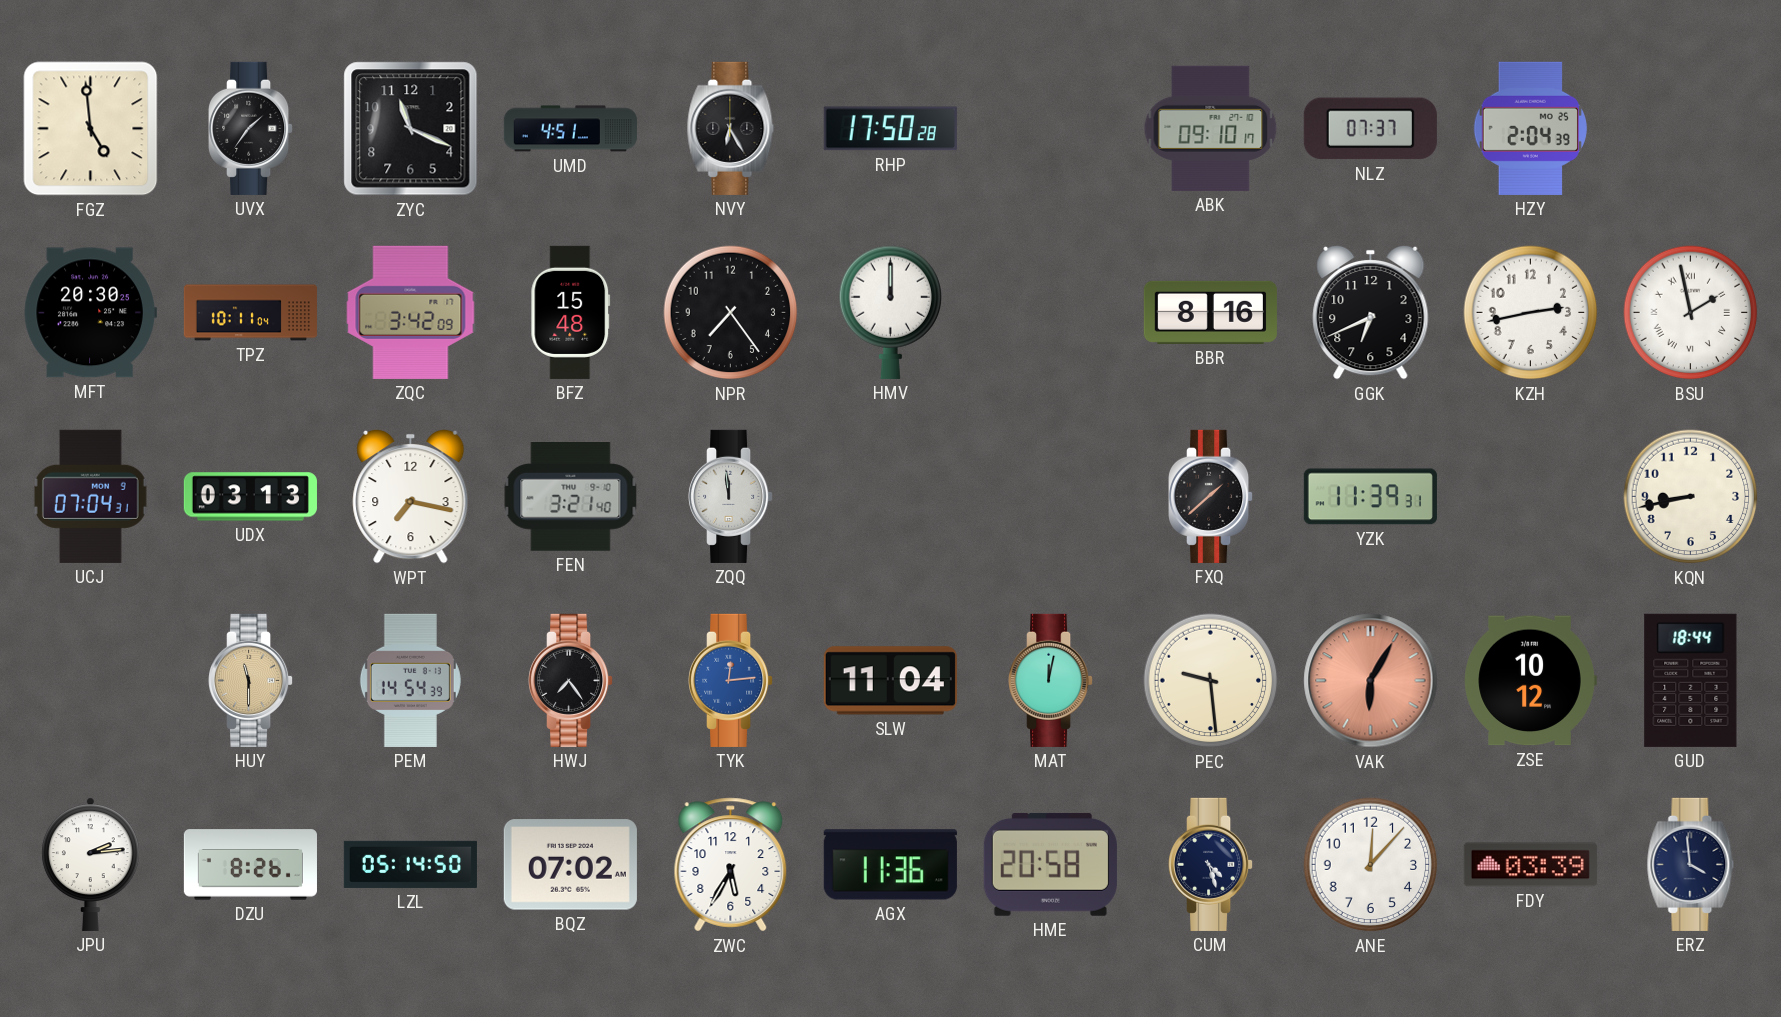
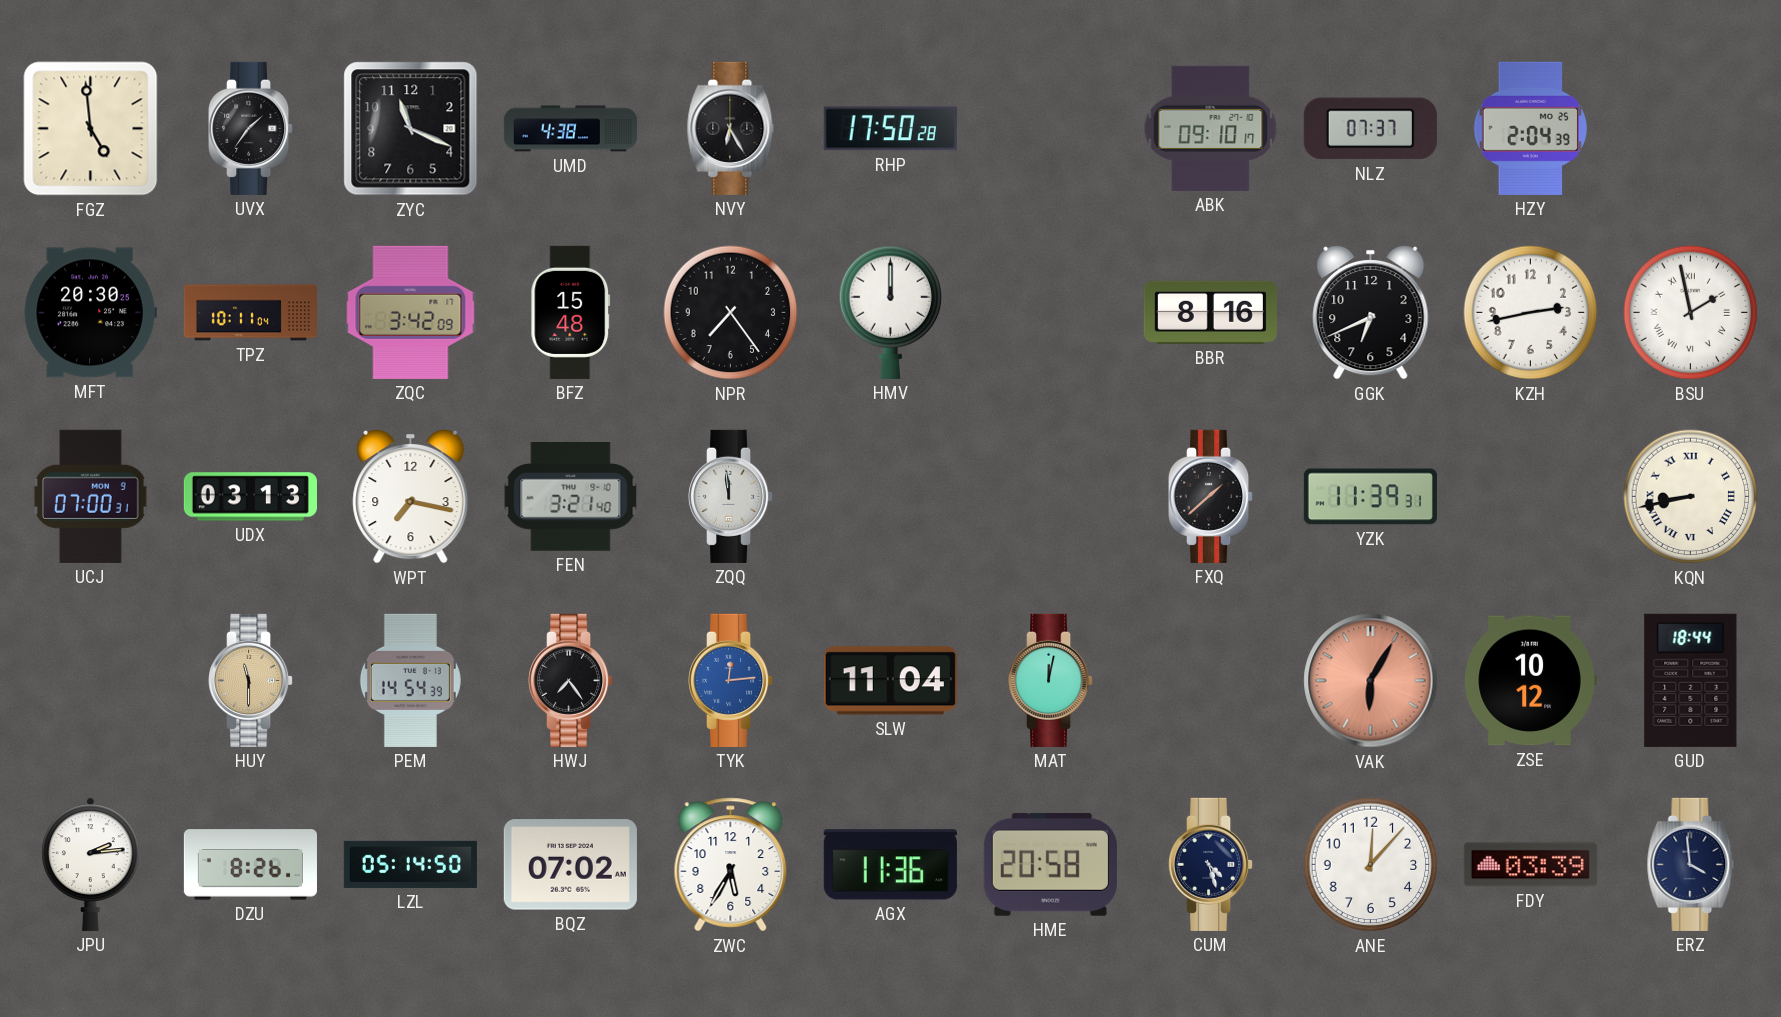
UMD: 4:51 -> 4:38 (570, 129)
UCJ: 07:04 -> 07:00 (90, 496)
KQN numerals: Arabic -> Roman (1691, 497)
PEC: 9:29 -> none (1211, 681)
